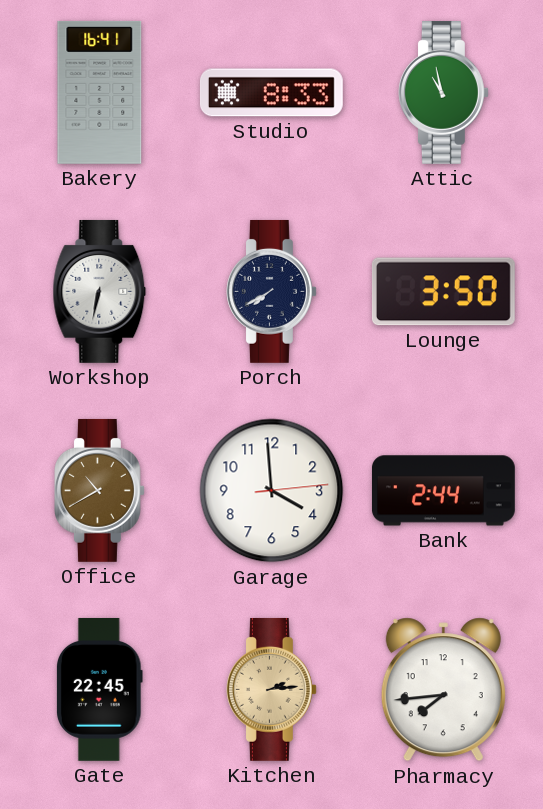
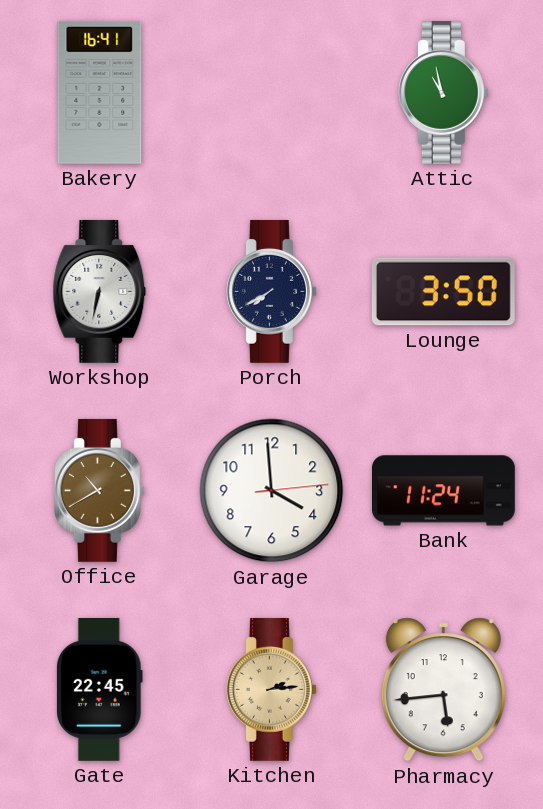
Studio: 8:33 -> none (271, 93)
Bank: 2:44 -> 11:24 (443, 491)
Pharmacy: 7:44 -> 5:44 (443, 690)
